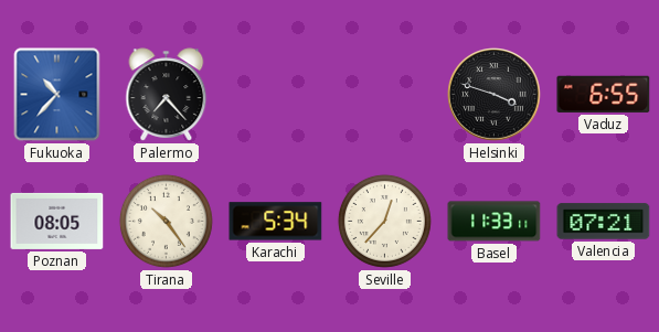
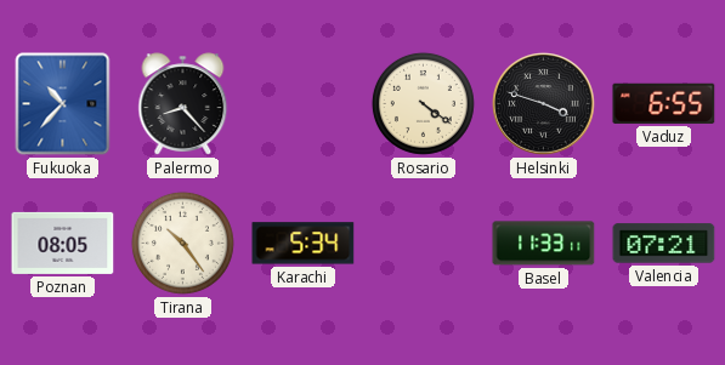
Palermo: 7:23 -> 8:23 (183, 104)
Rosario: none -> 4:21 (423, 103)
Seville: 12:37 -> none (384, 221)
